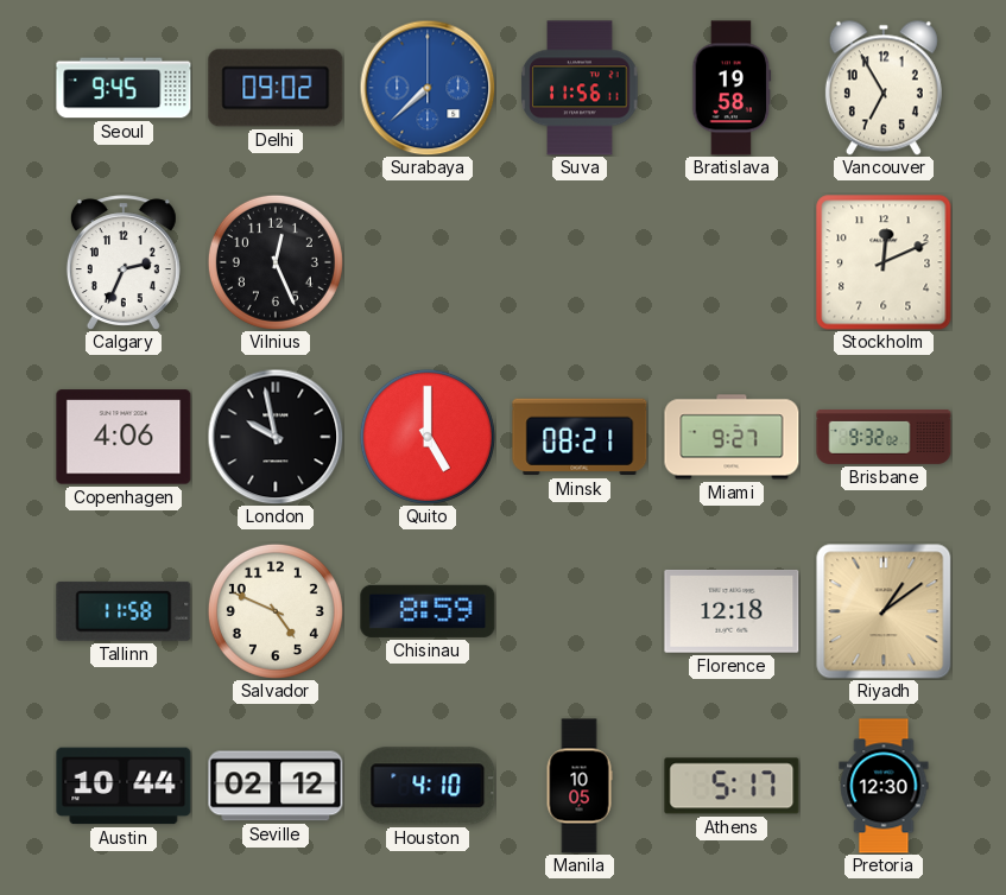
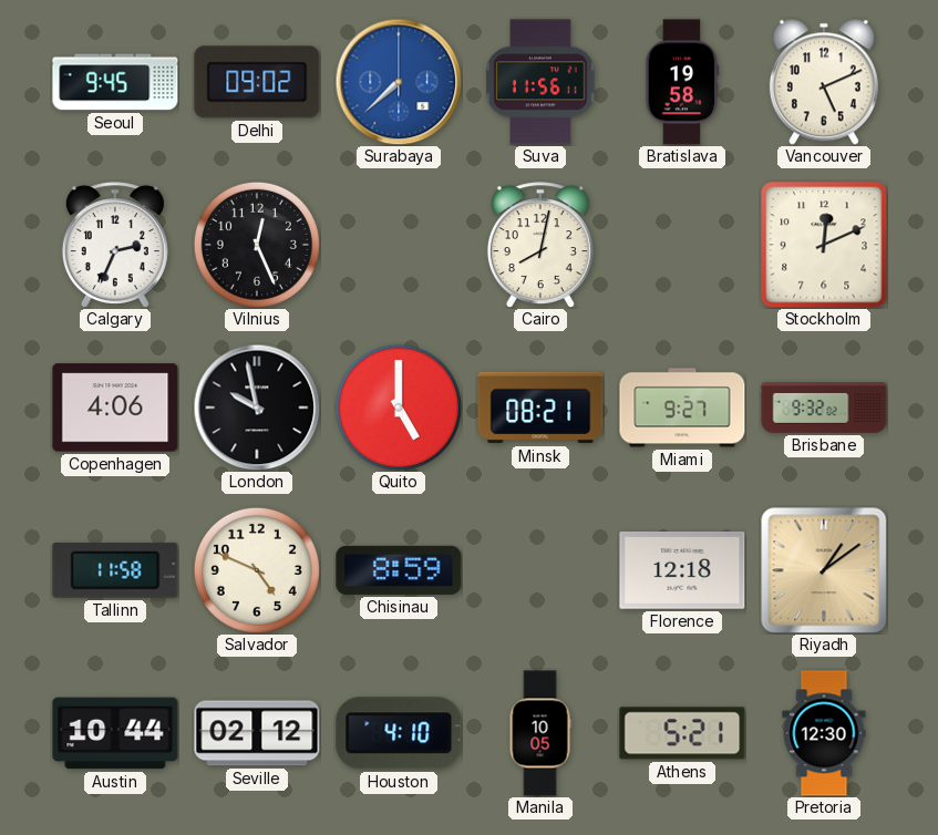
Vancouver: 6:55 -> 5:11 (824, 82)
Cairo: none -> 8:02 (540, 245)
Athens: 5:17 -> 5:21 (682, 733)
